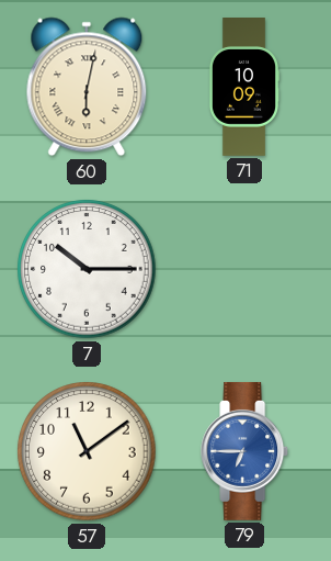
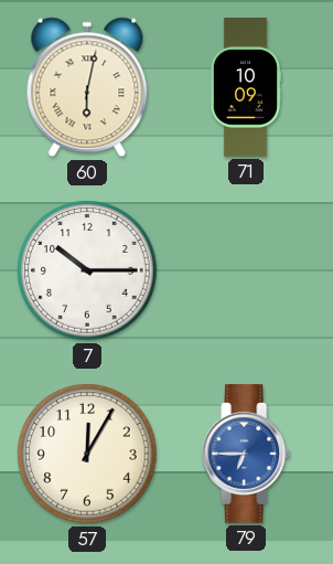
57: 11:09 -> 12:05 (87, 454)
